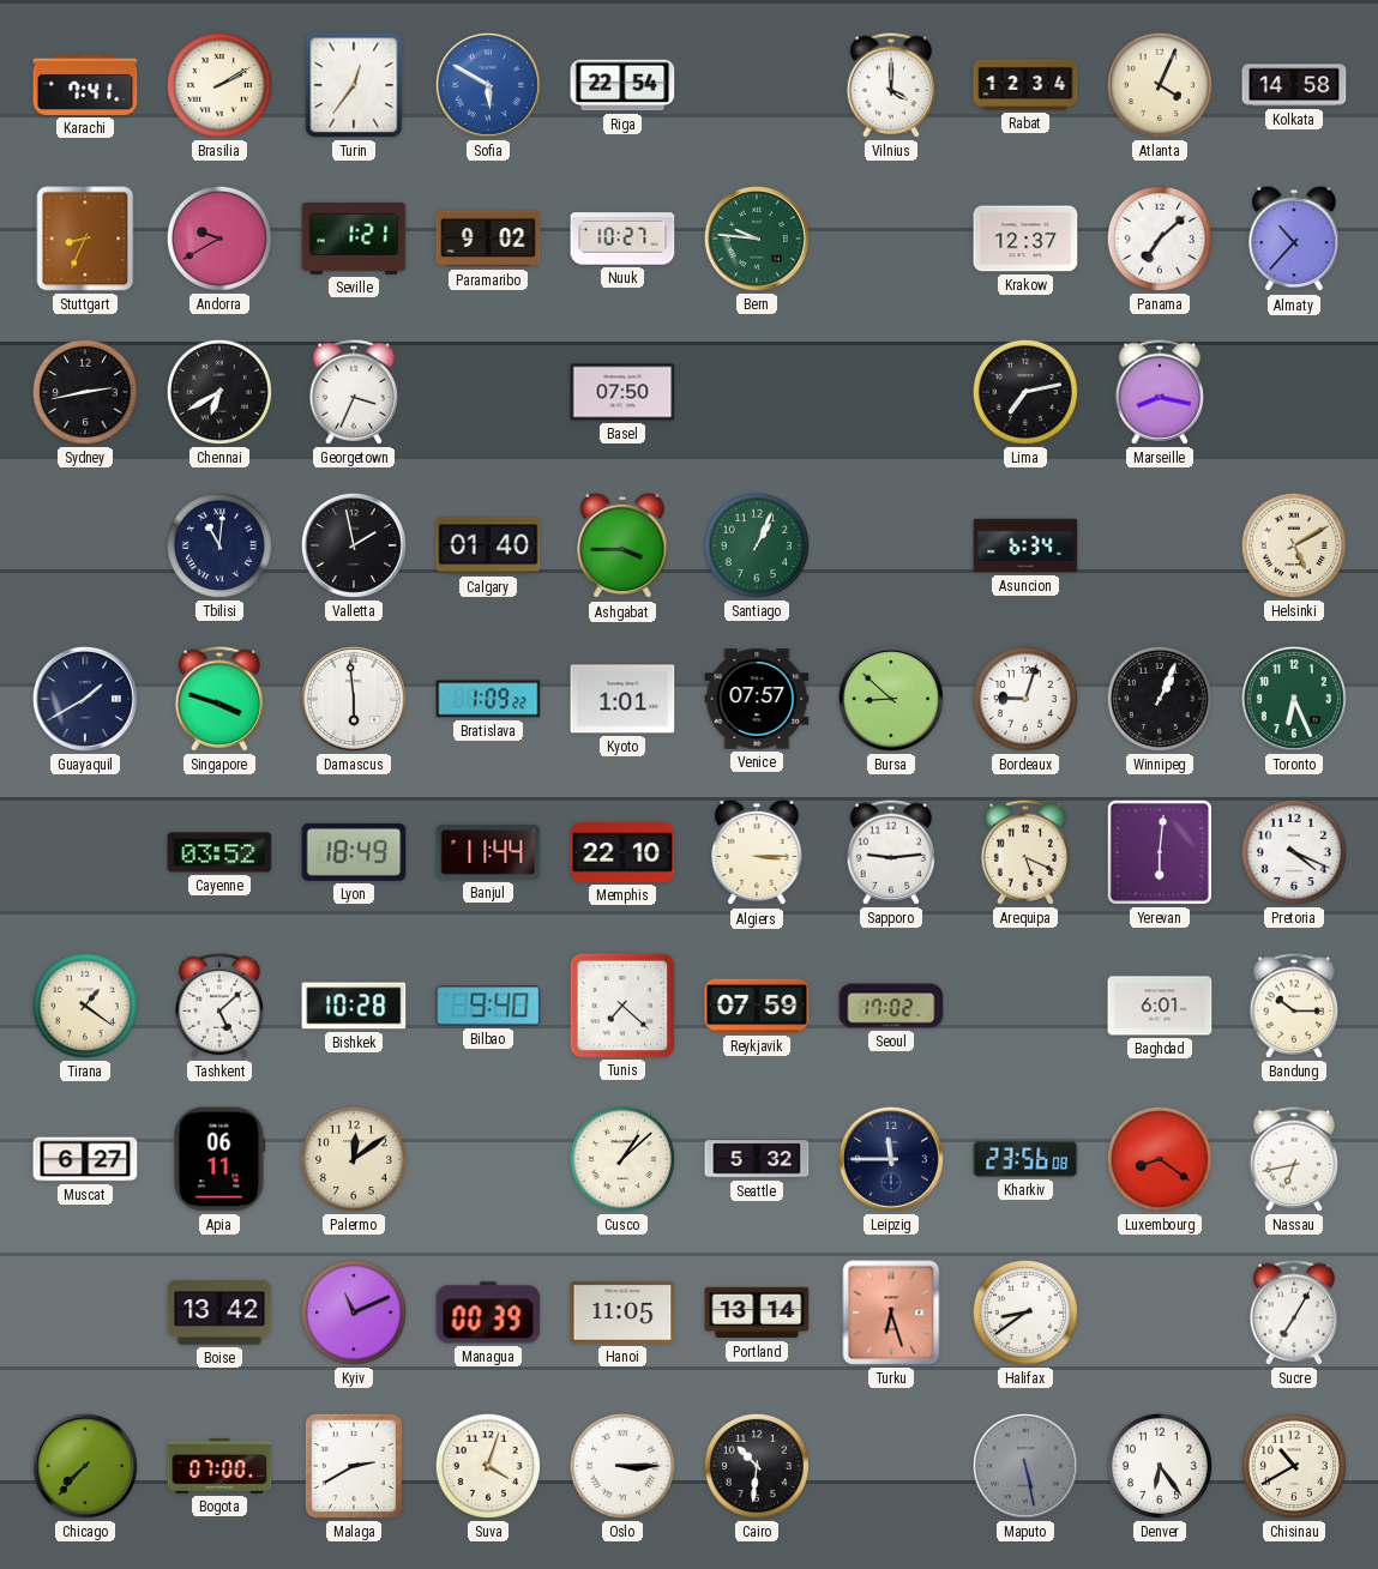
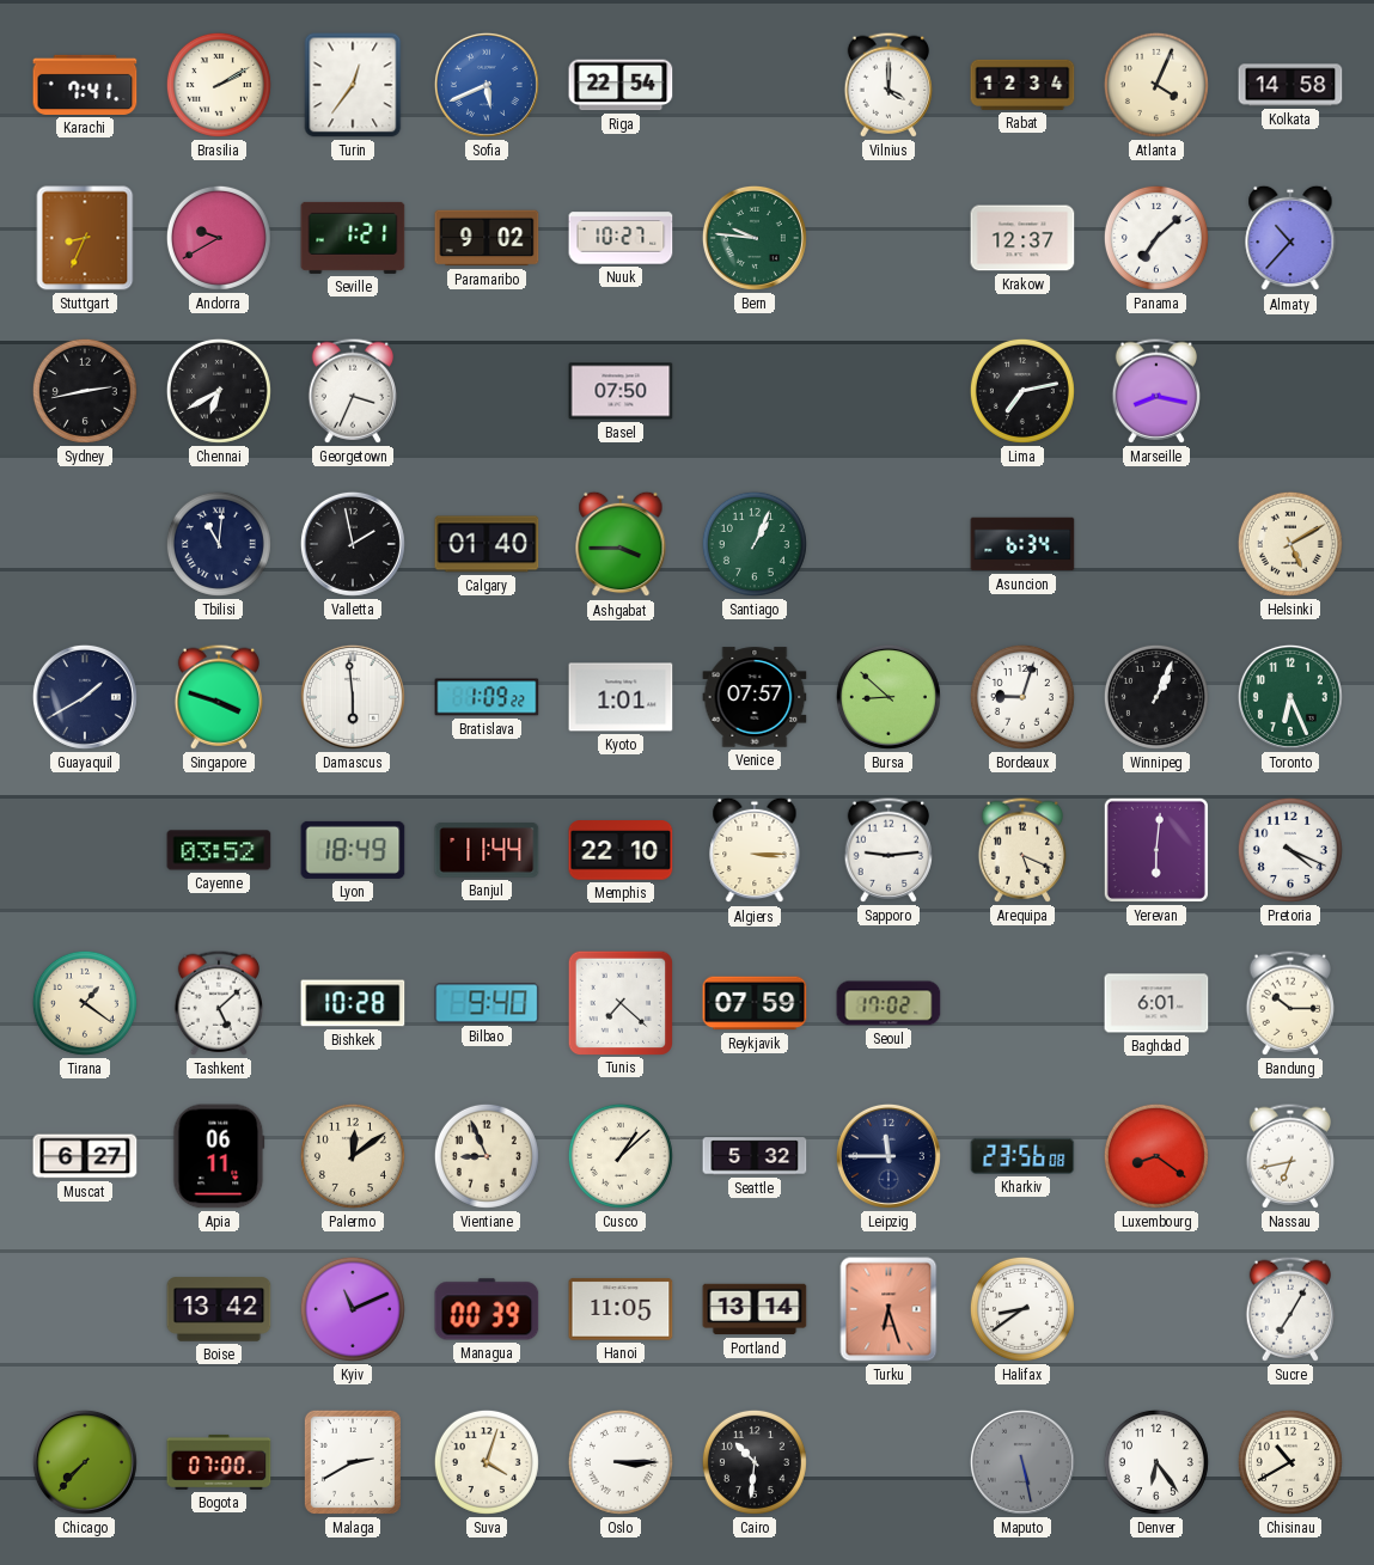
Sofia: 5:50 -> 5:41 (487, 85)
Vientiane: none -> 8:56 (487, 1156)
